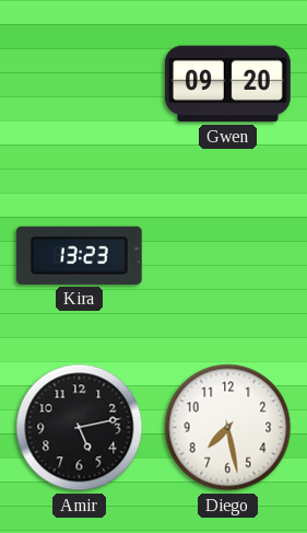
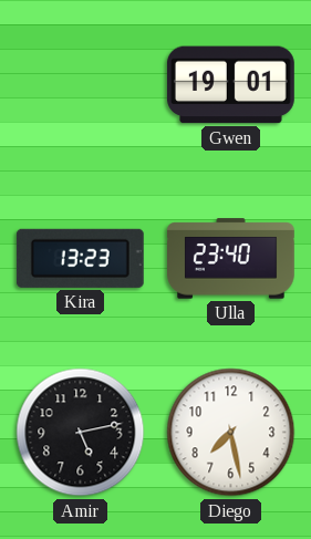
Gwen: 09:20 -> 19:01 (230, 85)
Ulla: none -> 23:40 (231, 259)
